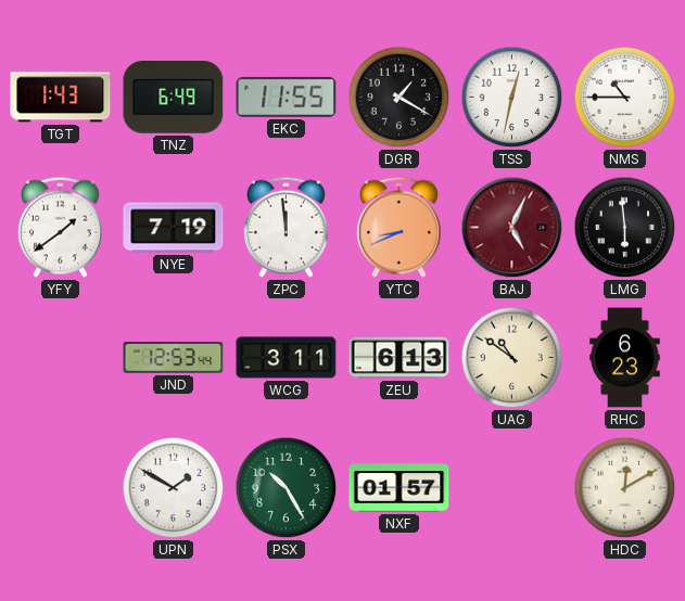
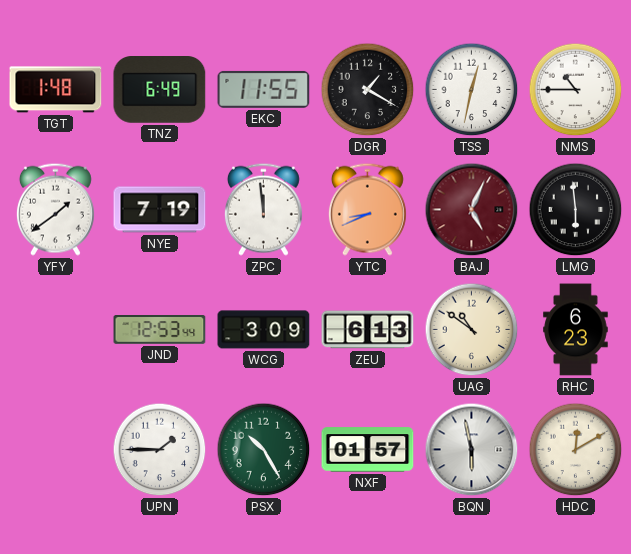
TGT: 1:43 -> 1:48 (56, 90)
WCG: 3:11 -> 3:09 (264, 330)
UPN: 1:50 -> 1:45 (160, 450)
BQN: none -> 5:58 (472, 450)
